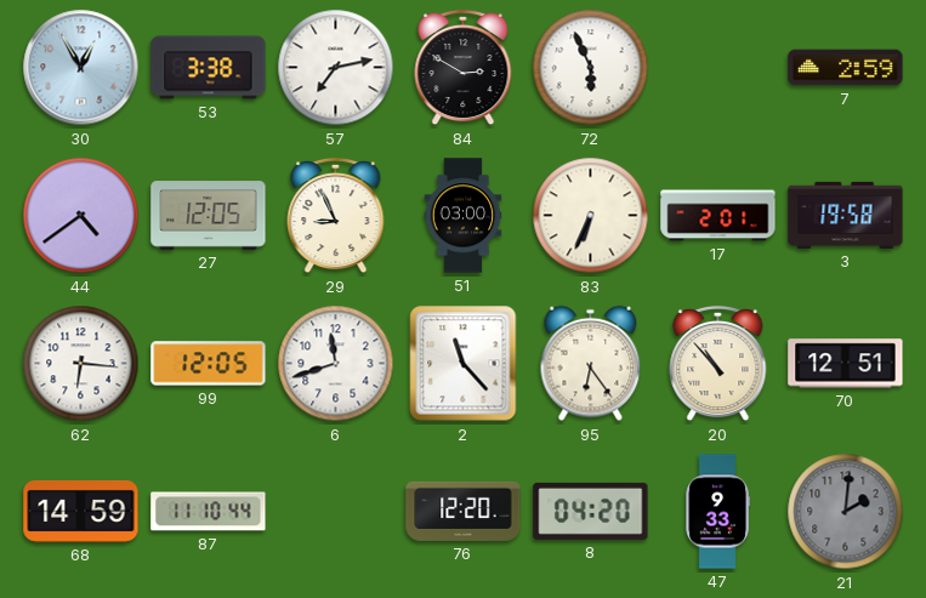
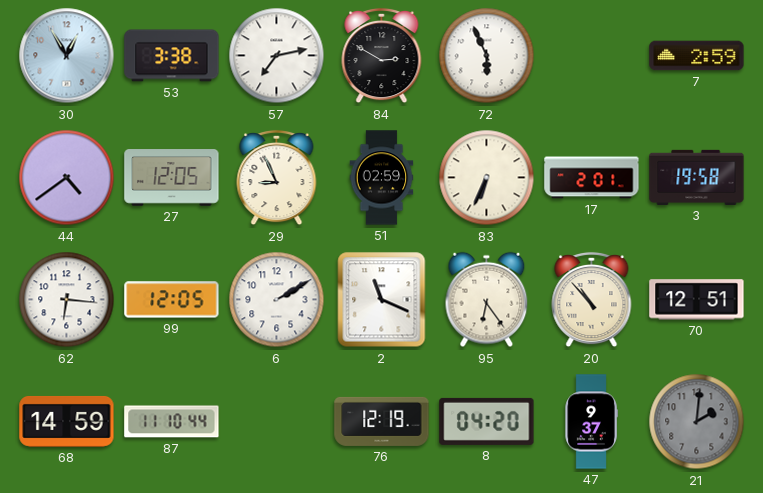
51: 03:00 -> 02:59 (382, 178)
6: 11:42 -> 2:10 (277, 300)
2: 11:23 -> 11:19 (382, 300)
76: 12:20 -> 12:19 (382, 421)
47: 9:33 -> 9:37 (591, 422)
